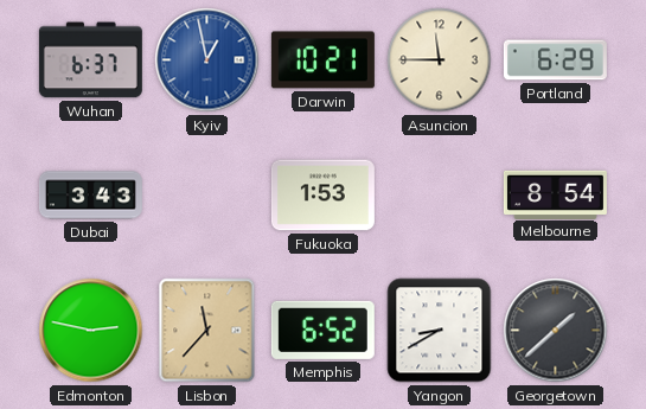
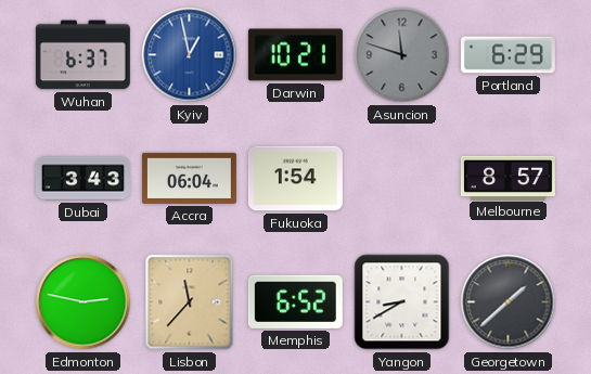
Asuncion: 11:45 -> 11:48 (402, 55)
Asuncion dial: cream -> grey (402, 55)
Accra: none -> 06:04 (189, 178)
Fukuoka: 1:53 -> 1:54 (295, 179)
Melbourne: 8:54 -> 8:57 (508, 178)
